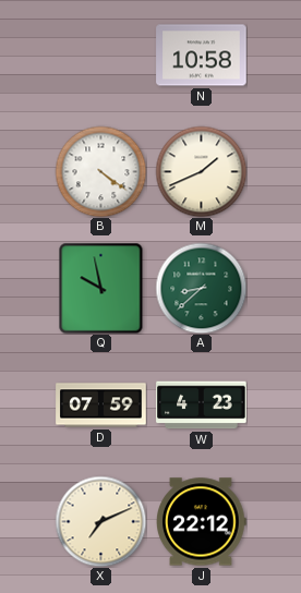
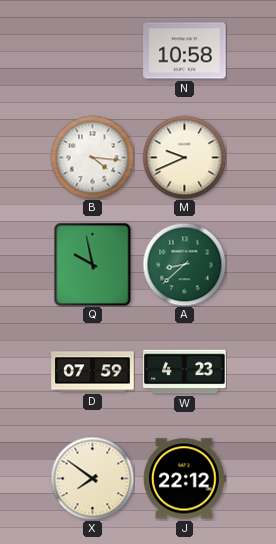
B: 4:21 -> 4:16 (92, 157)
M: 1:41 -> 9:41 (184, 157)
X: 7:11 -> 7:51 (92, 478)
